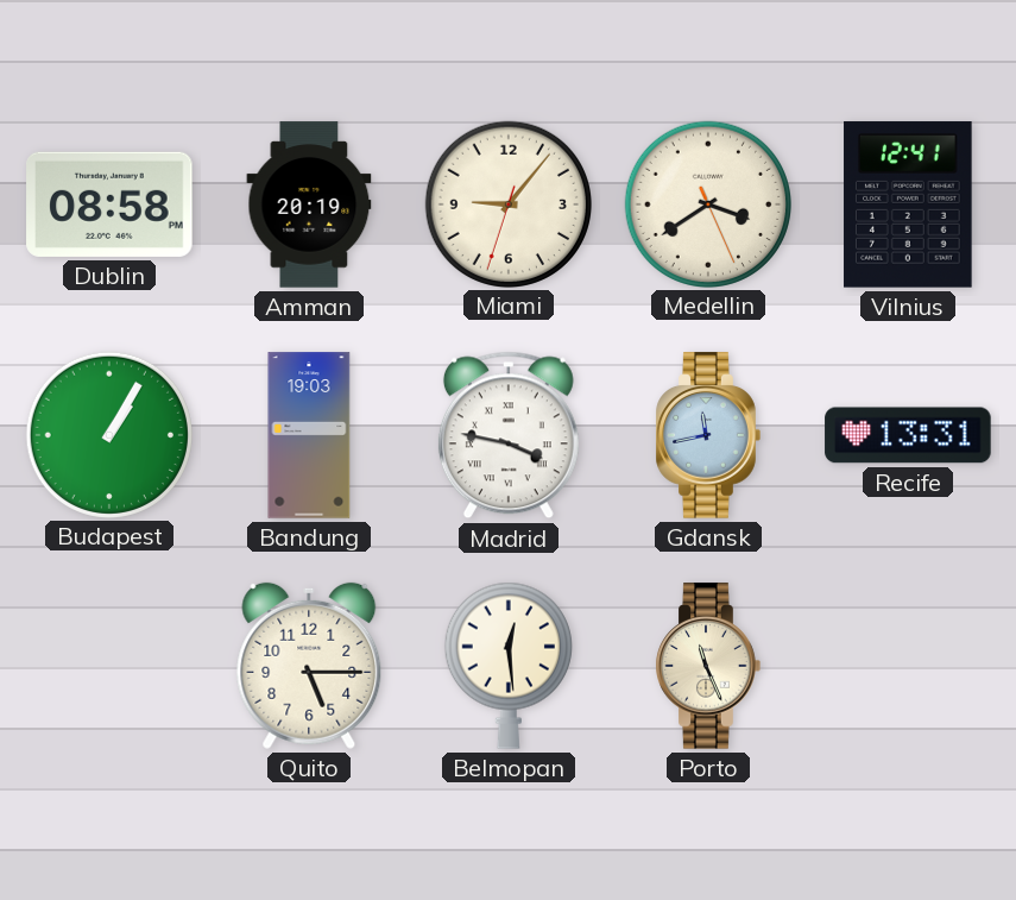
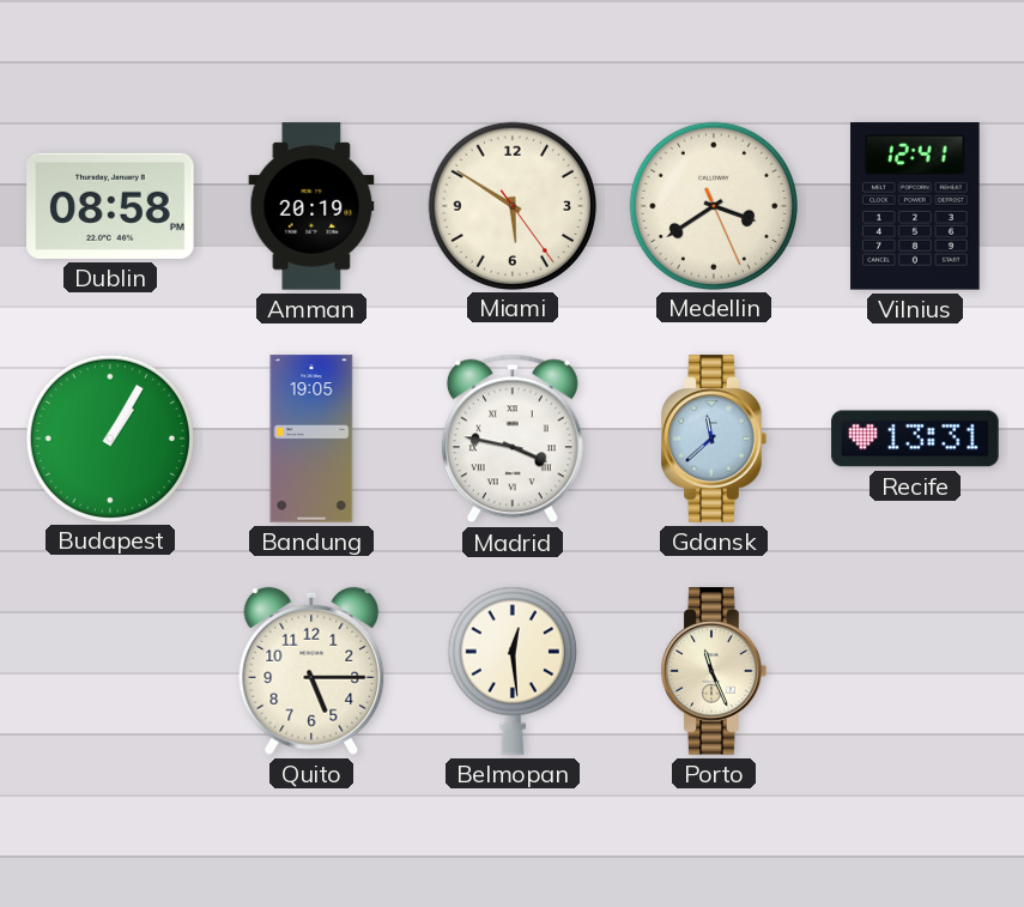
Miami: 9:06 -> 5:50 (511, 205)
Bandung: 19:03 -> 19:05 (311, 439)
Gdansk: 11:43 -> 11:38 (714, 439)
